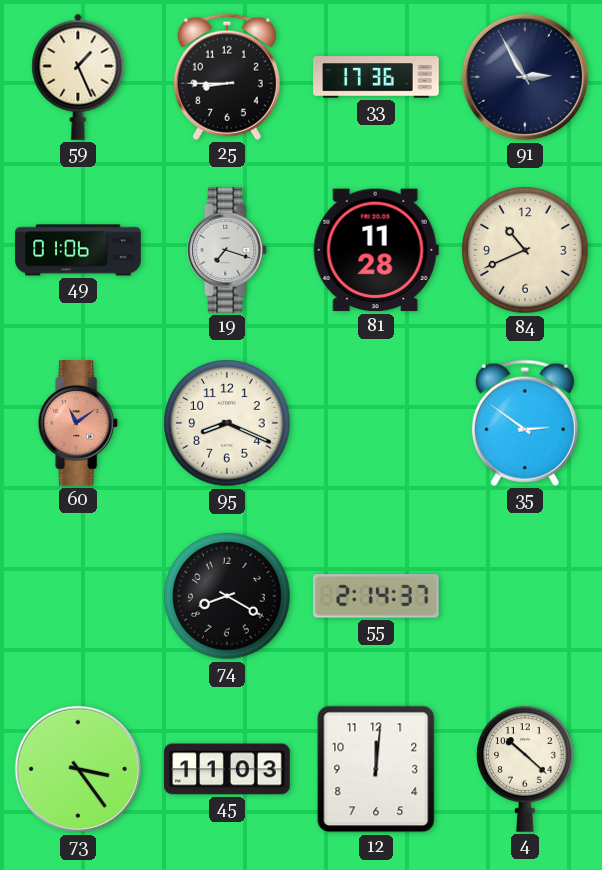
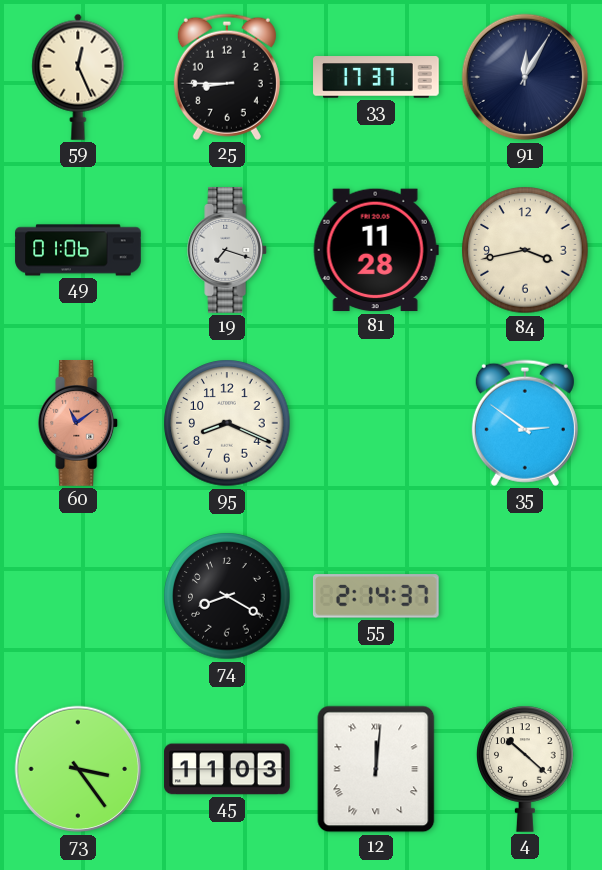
59: 1:26 -> 12:26 (78, 77)
33: 17:36 -> 17:37 (376, 77)
91: 2:55 -> 12:05 (525, 77)
84: 10:41 -> 3:43 (525, 250)
12 numerals: Arabic -> Roman (376, 769)
